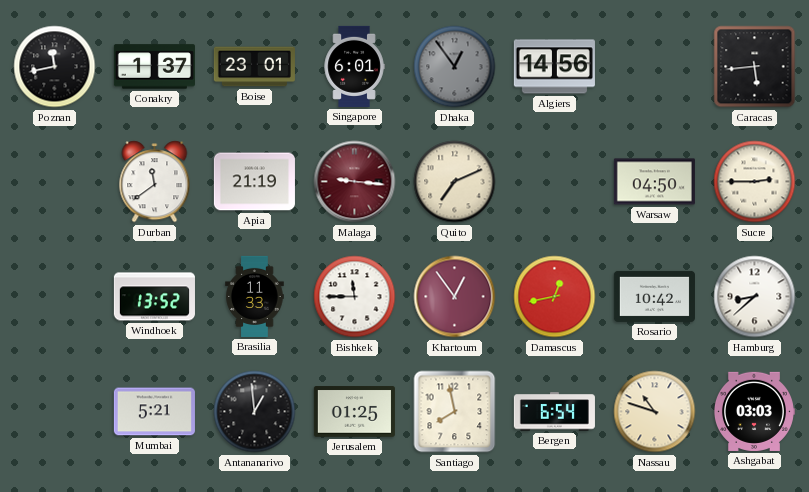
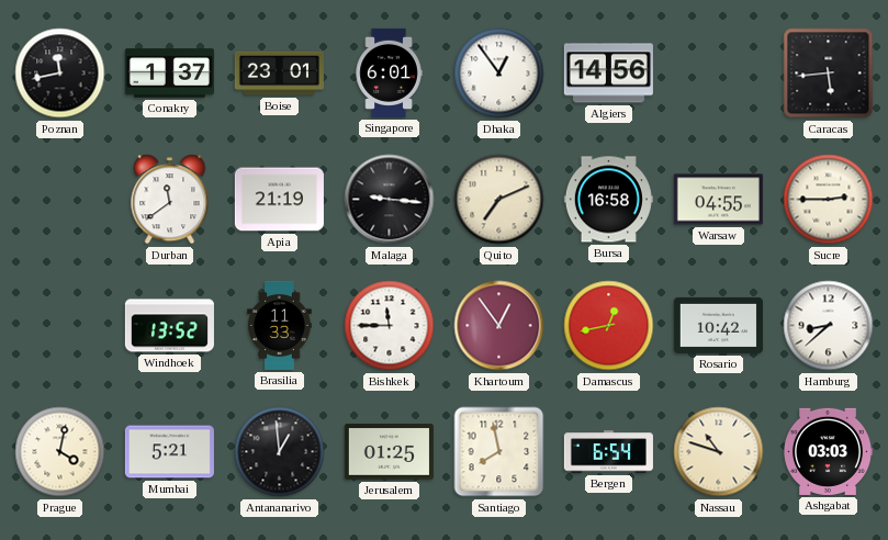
Dhaka dial: grey -> white (499, 74)
Malaga dial: burgundy -> black (390, 200)
Bursa: none -> 16:58 (608, 200)
Warsaw: 04:50 -> 04:55 (718, 200)
Prague: none -> 4:02 (60, 452)
